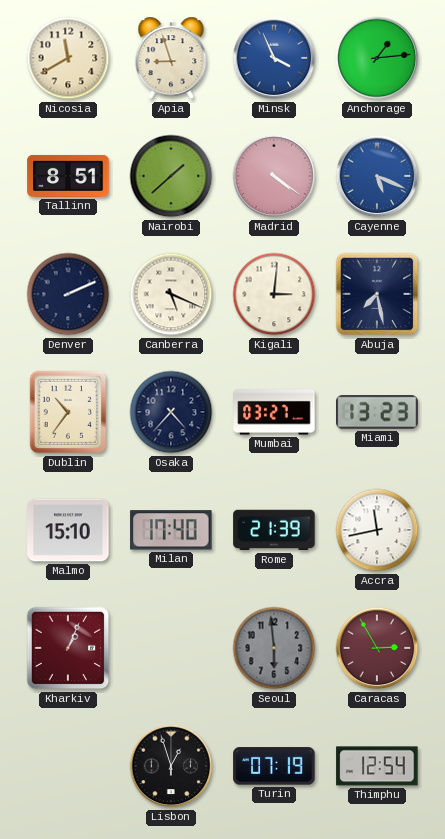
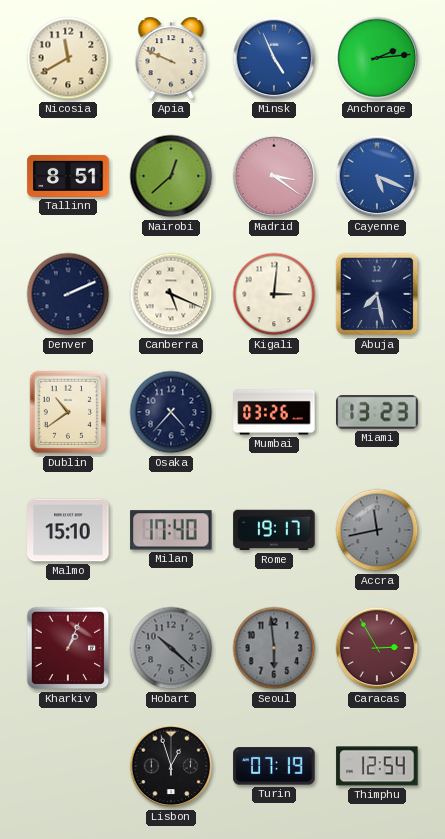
Apia: 8:57 -> 9:49 (171, 58)
Minsk: 3:56 -> 4:56 (274, 58)
Anchorage: 1:14 -> 2:14 (377, 58)
Nairobi: 1:38 -> 12:38 (171, 176)
Madrid: 4:21 -> 3:21 (274, 176)
Dublin: 10:36 -> 10:39 (68, 412)
Mumbai: 03:27 -> 03:26 (274, 412)
Rome: 21:39 -> 19:17 (274, 530)
Accra dial: white -> grey (377, 530)
Hobart: none -> 10:22 (171, 648)
